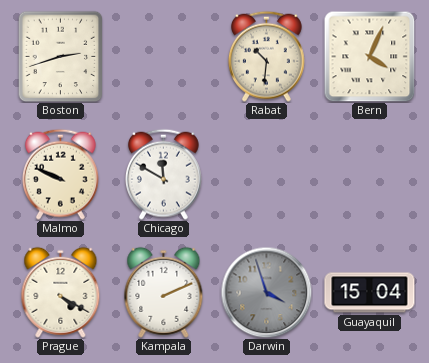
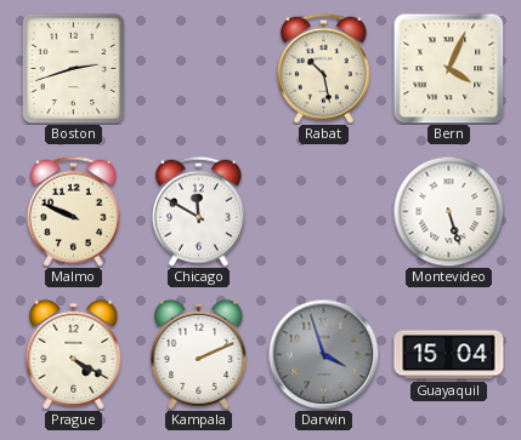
Rabat: 10:31 -> 10:28 (323, 68)
Montevideo: none -> 5:27 (448, 211)
